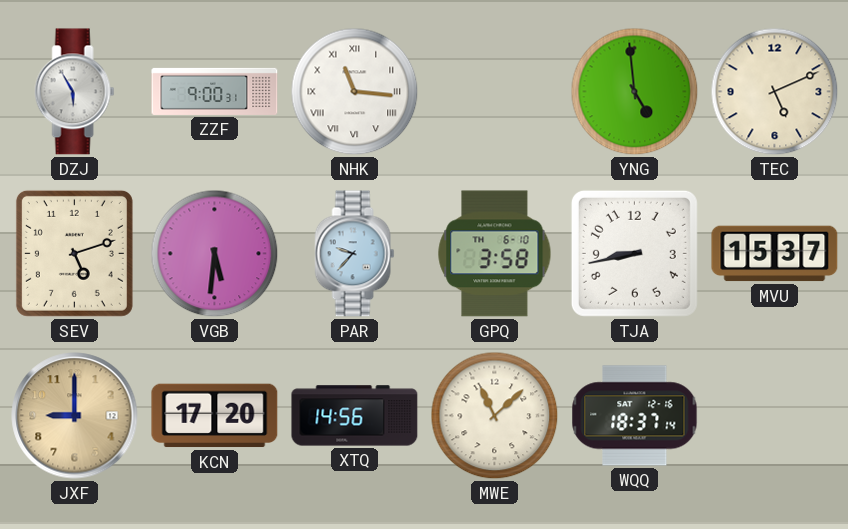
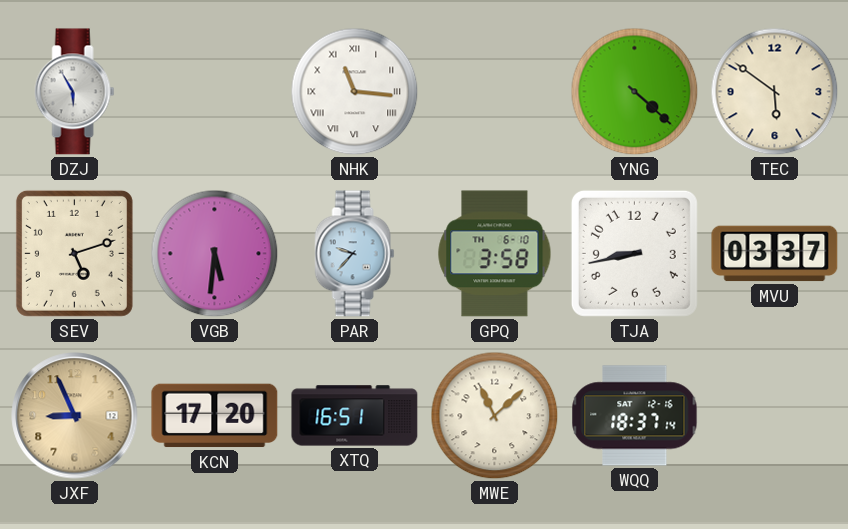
ZZF: 9:00 -> none (215, 91)
YNG: 4:59 -> 4:22 (635, 92)
TEC: 5:11 -> 5:51 (775, 92)
MVU: 15:37 -> 03:37 (775, 254)
JXF: 9:00 -> 8:56 (75, 416)
XTQ: 14:56 -> 16:51 (355, 416)
